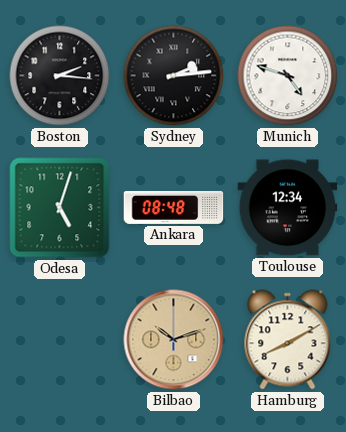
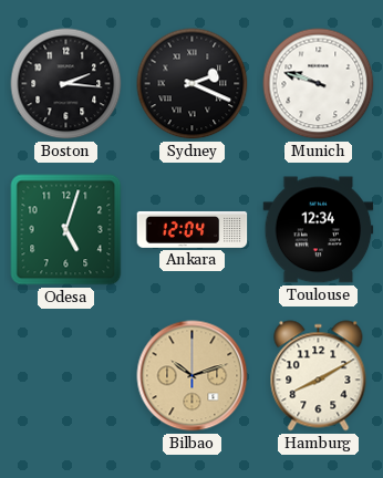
Sydney: 2:14 -> 2:19 (193, 84)
Munich: 4:48 -> 9:48 (319, 84)
Ankara: 08:48 -> 12:04 (193, 229)
